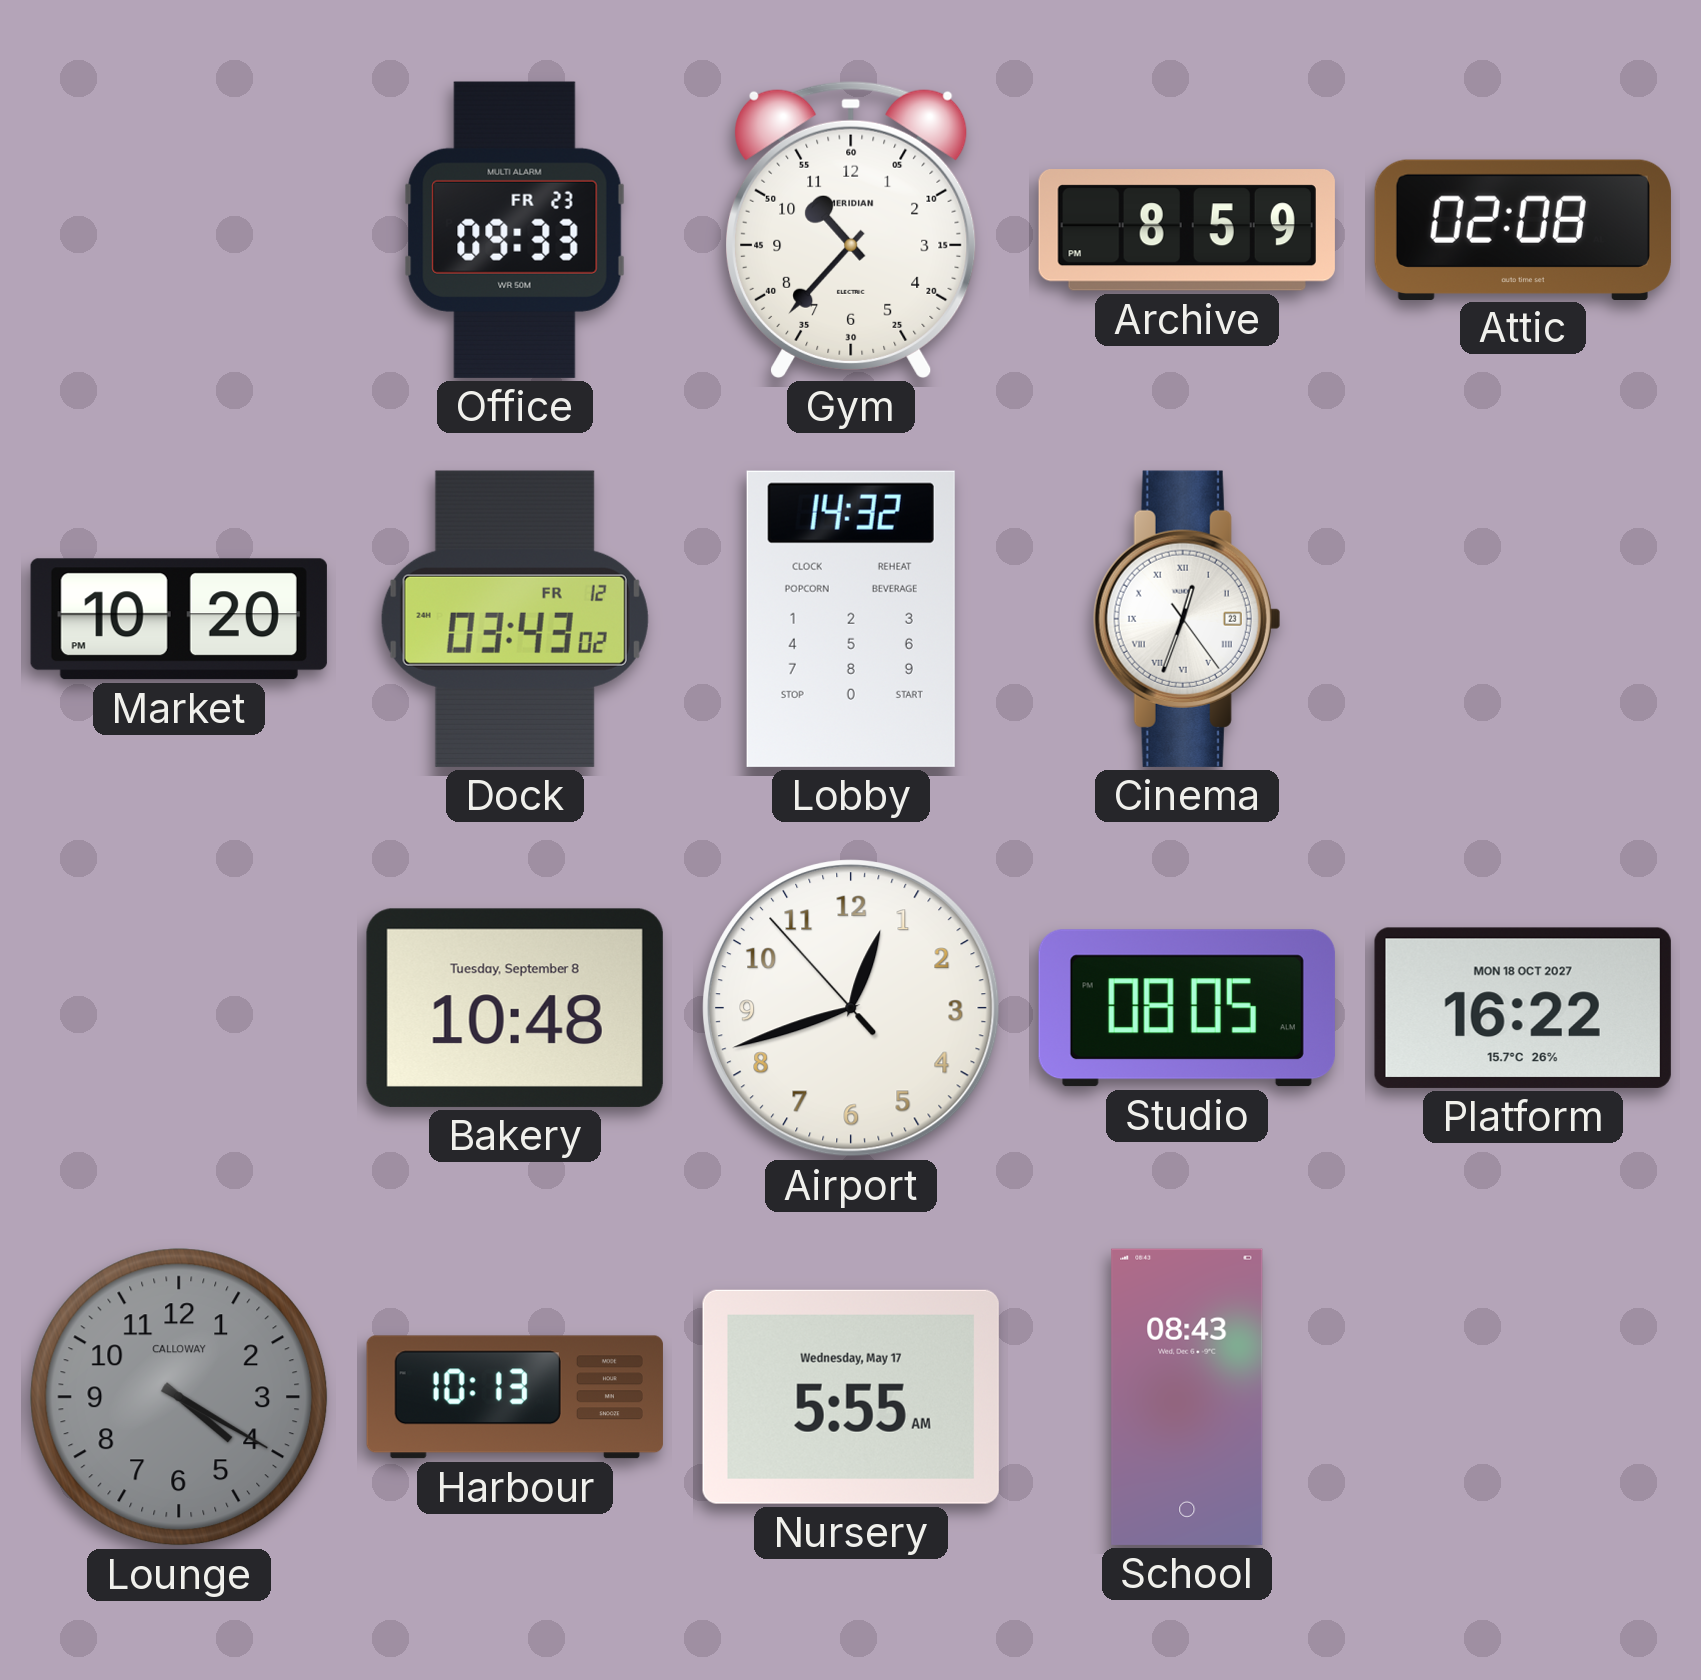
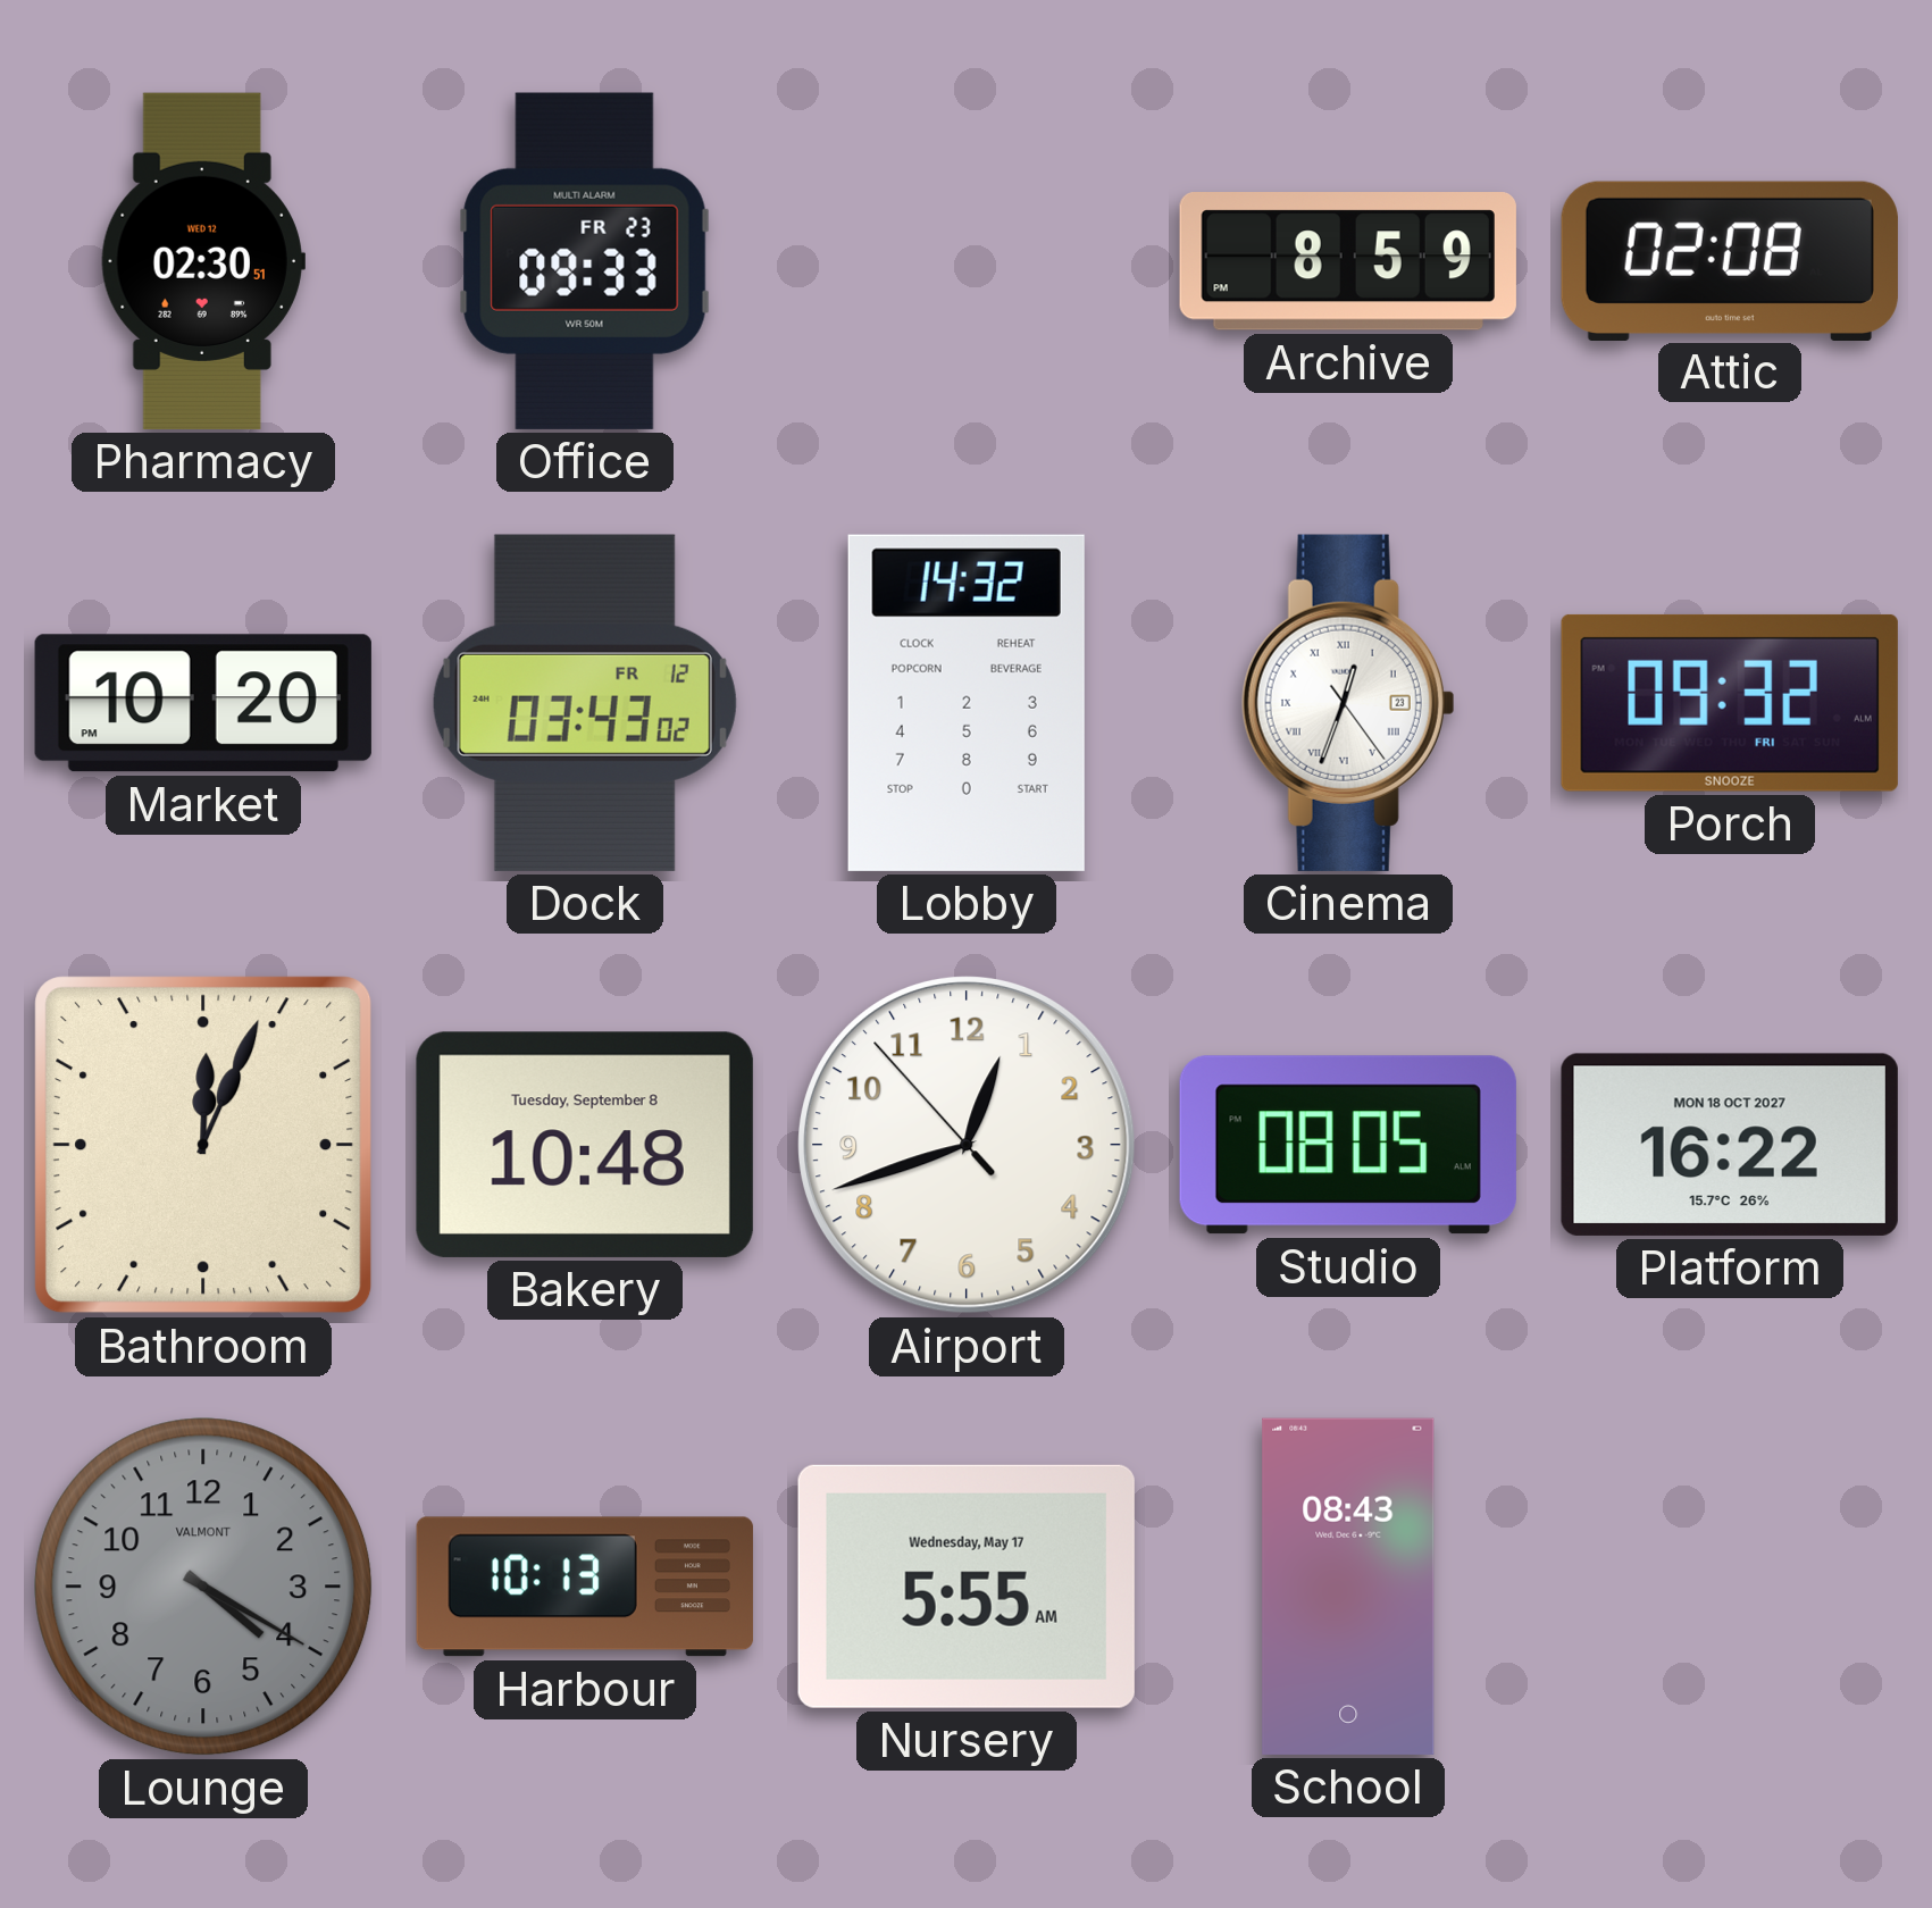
Pharmacy: none -> 02:30 (203, 261)
Gym: 10:37 -> none (852, 229)
Porch: none -> 09:32 (1730, 703)
Bathroom: none -> 12:04 (203, 1145)
Lounge brand: CALLOWAY -> VALMONT (203, 1587)
